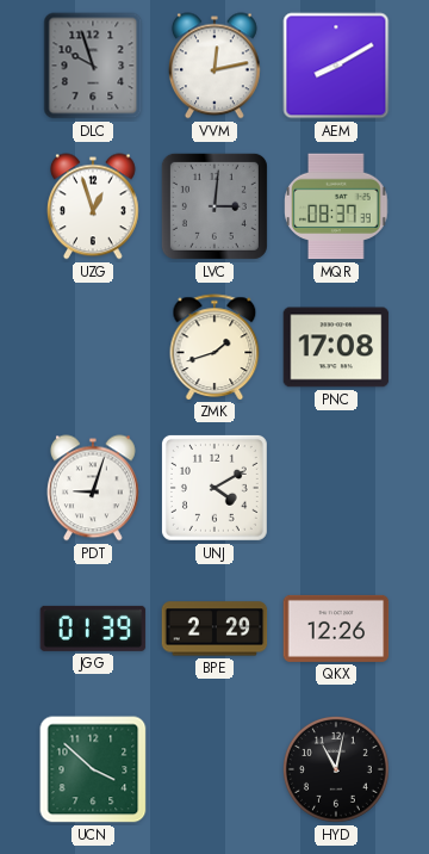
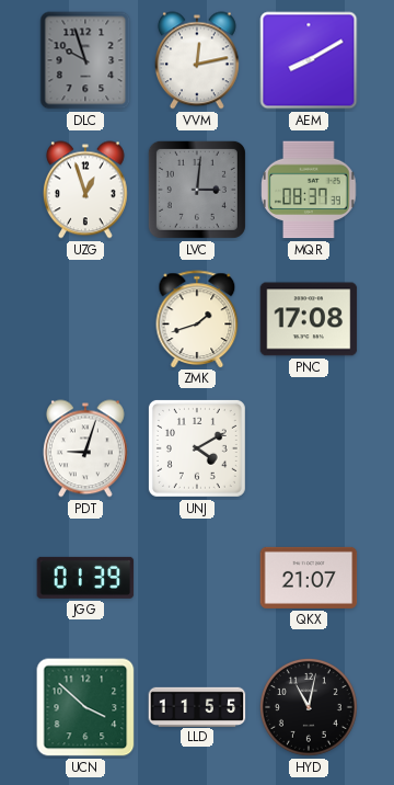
BPE: 2:29 -> none (214, 629)
QKX: 12:26 -> 21:07 (309, 578)
LLD: none -> 11:55 (197, 706)
